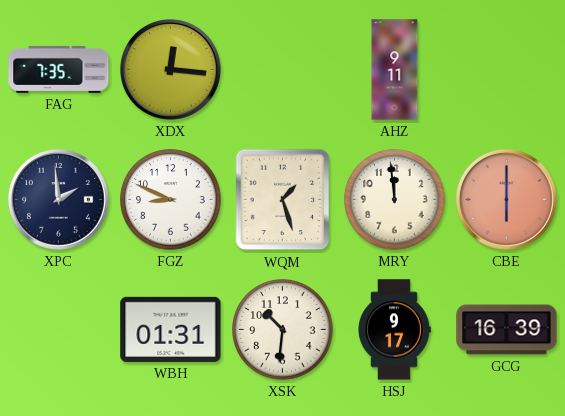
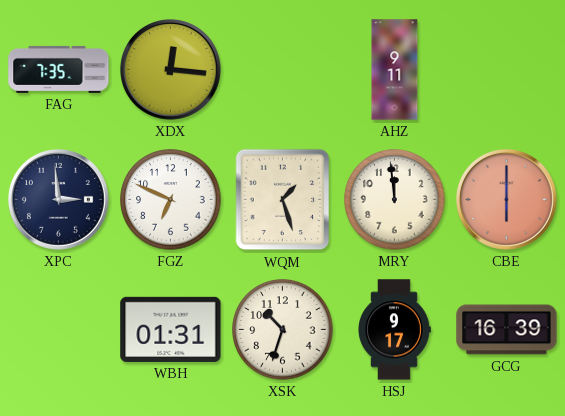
XPC: 1:59 -> 2:59 (58, 199)
FGZ: 8:49 -> 6:49 (171, 200)
XSK: 10:31 -> 10:33 (283, 330)
